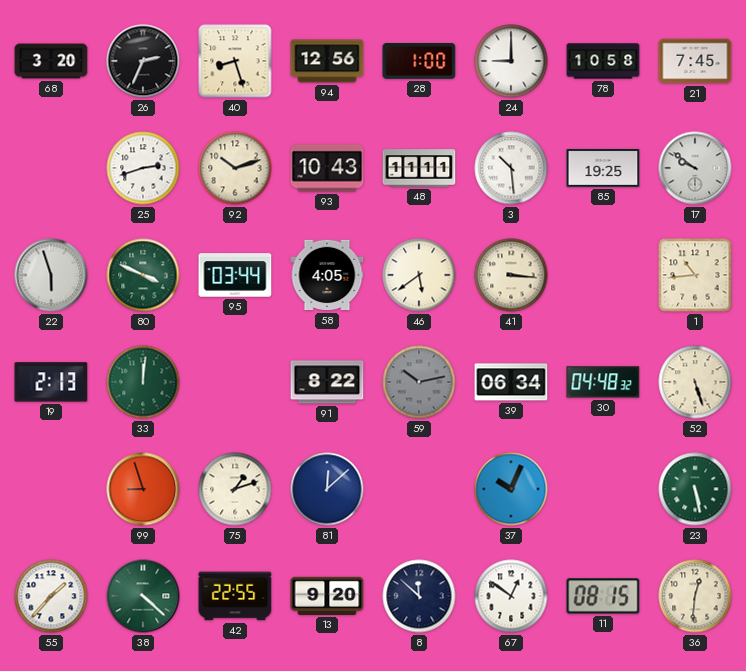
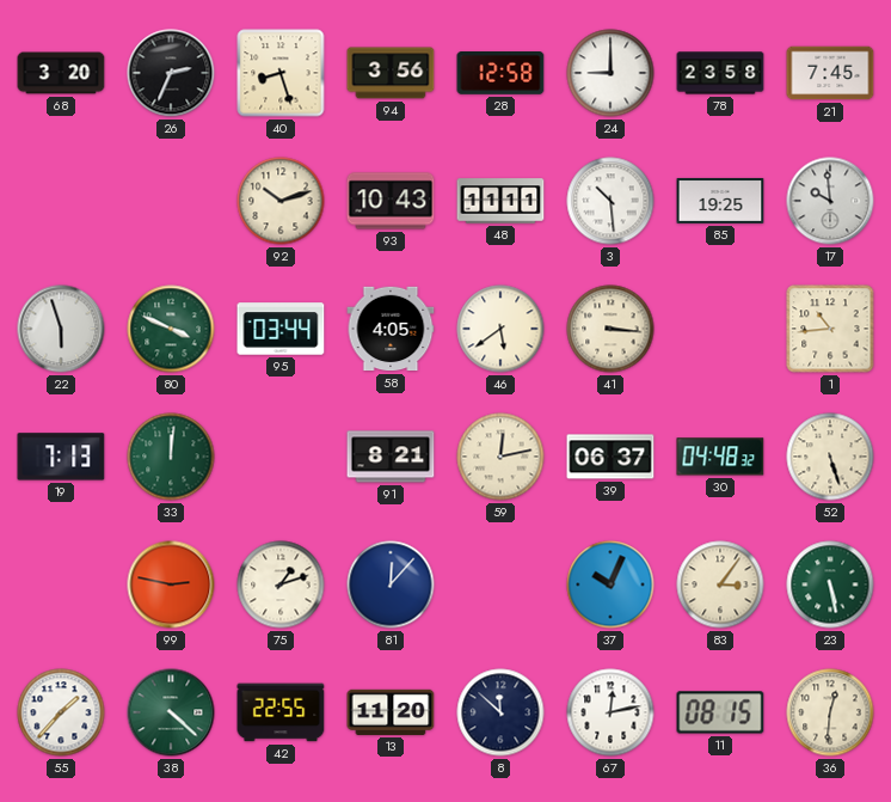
94: 12:56 -> 3:56 (391, 73)
28: 1:00 -> 12:58 (500, 74)
78: 10:58 -> 23:58 (720, 73)
25: 2:42 -> none (143, 168)
17: 9:51 -> 9:59 (830, 201)
19: 2:13 -> 7:13 (61, 457)
91: 8:22 -> 8:21 (391, 457)
59: 10:13 -> 12:13 (500, 457)
59 dial: grey -> cream (500, 457)
39: 06:34 -> 06:37 (610, 457)
99: 8:57 -> 2:47 (171, 584)
81: 12:08 -> 12:07 (391, 584)
83: none -> 3:06 (720, 584)
13: 9:20 -> 11:20 (391, 712)
67: 12:51 -> 12:13 (610, 712)
